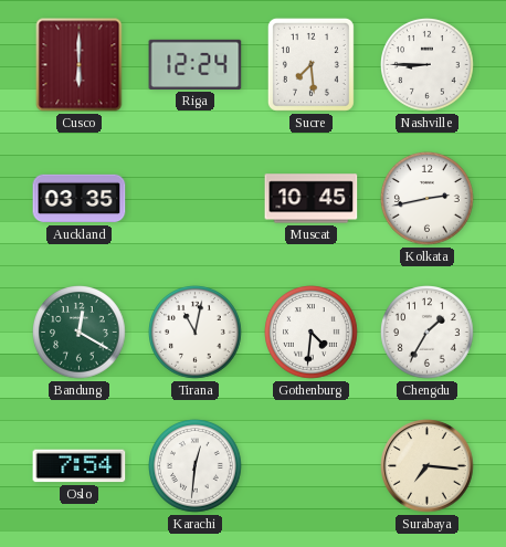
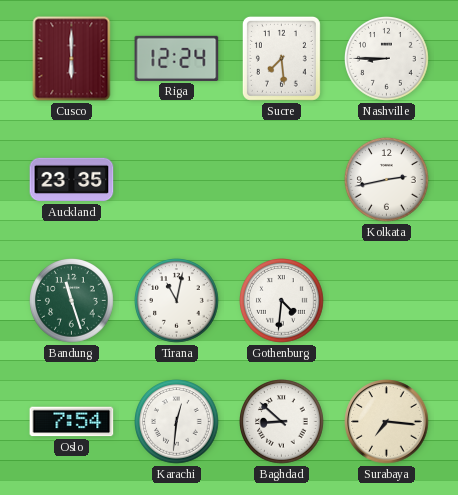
Auckland: 03:35 -> 23:35 (72, 180)
Muscat: 10:45 -> none (312, 199)
Bandung: 12:20 -> 11:27 (72, 301)
Chengdu: 1:35 -> none (428, 333)
Baghdad: none -> 8:52 (282, 422)
